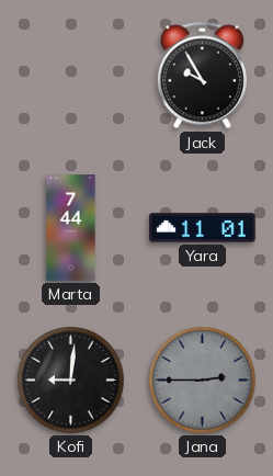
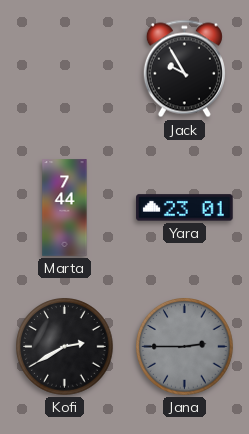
Yara: 11:01 -> 23:01 (185, 208)
Kofi: 9:01 -> 2:40 (65, 347)
